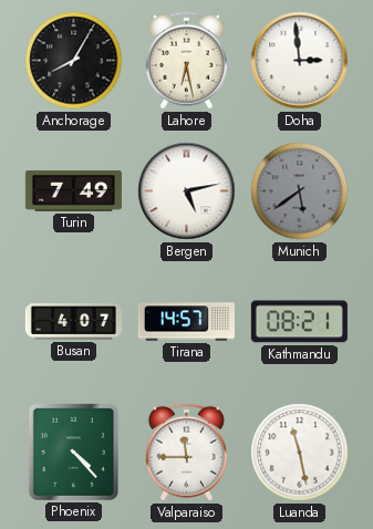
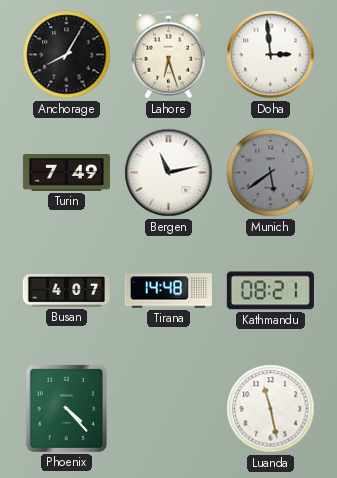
Lahore: 6:28 -> 6:27 (168, 55)
Bergen: 5:13 -> 11:13 (169, 173)
Tirana: 14:57 -> 14:48 (168, 291)
Valparaiso: 11:45 -> none (186, 453)
